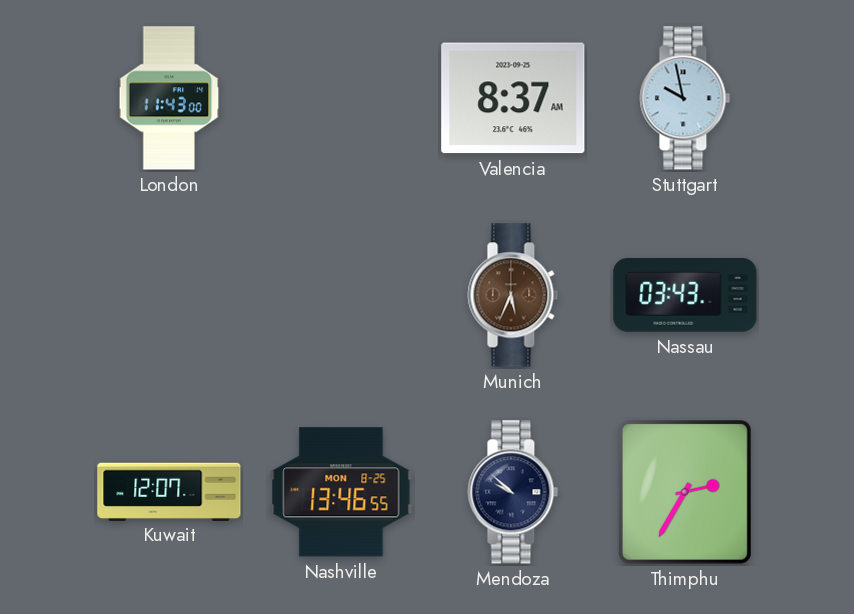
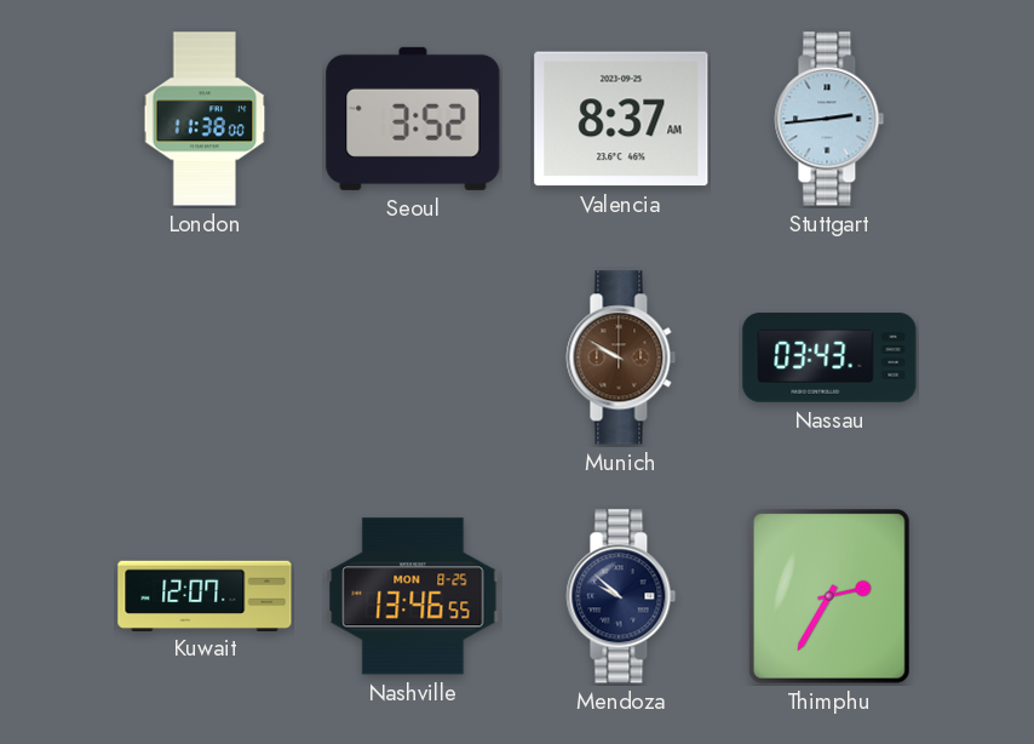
London: 11:43 -> 11:38 (205, 119)
Seoul: none -> 3:52 (413, 119)
Stuttgart: 9:58 -> 2:44 (829, 119)
Munich: 5:34 -> 9:50 (621, 357)
